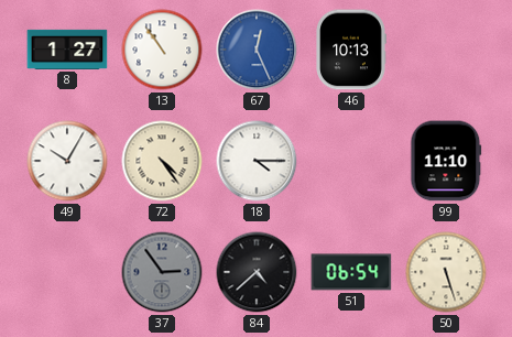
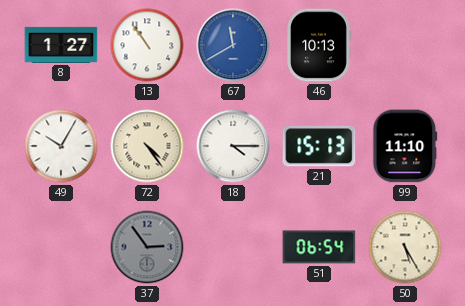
67: 12:26 -> 11:40 (233, 45)
21: none -> 15:13 (319, 146)
84: 4:38 -> none (257, 272)
50: 5:27 -> 5:25 (405, 247)
